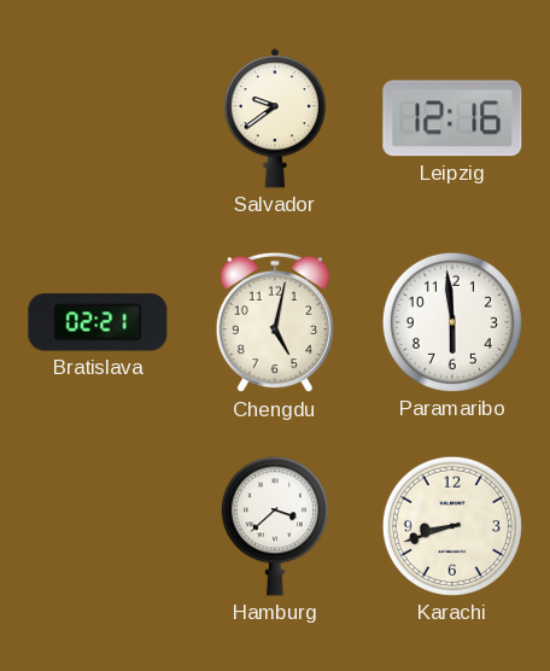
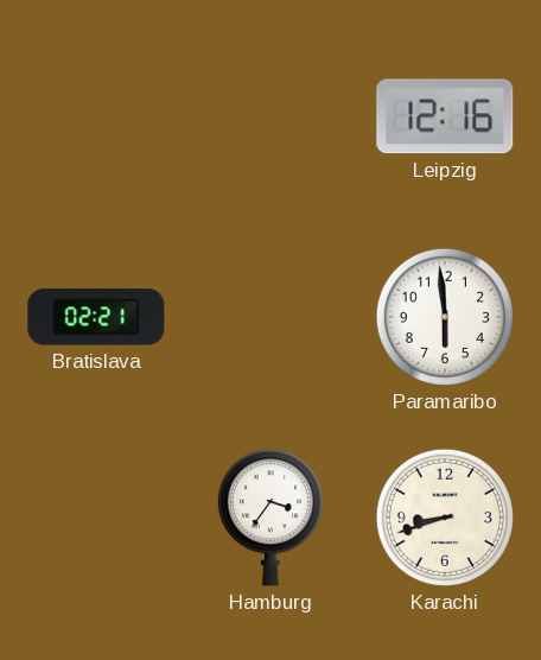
Salvador: 9:39 -> none (274, 118)
Chengdu: 5:02 -> none (274, 322)
Hamburg: 3:38 -> 3:36 (270, 518)
